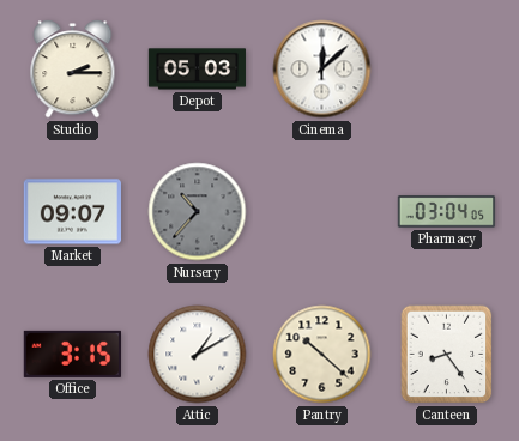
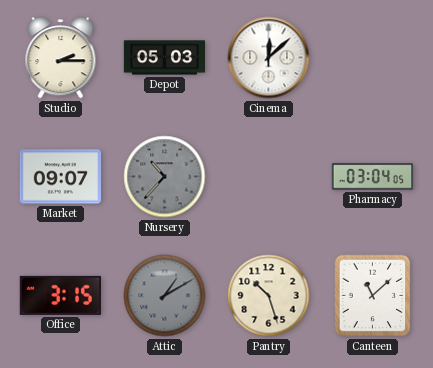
Attic dial: white -> grey (165, 296)
Pantry: 10:22 -> 10:27 (269, 296)
Canteen: 8:24 -> 11:08 (373, 296)
